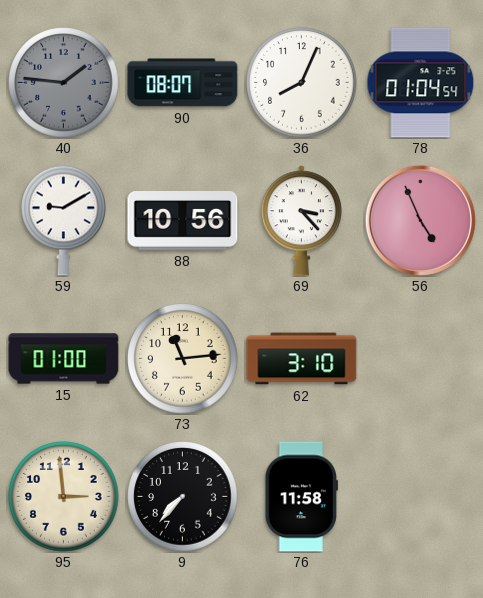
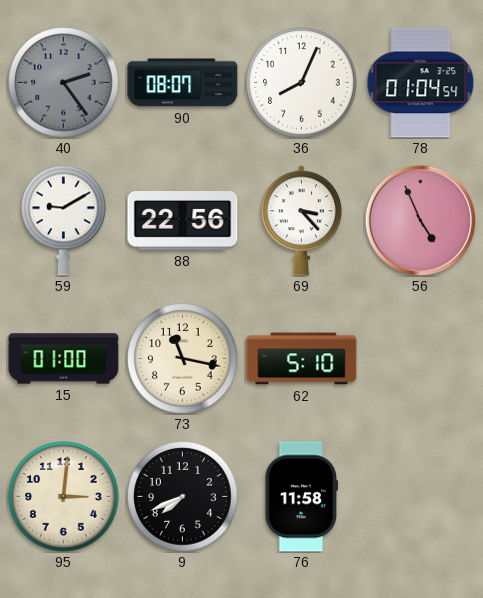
40: 1:46 -> 2:24 (64, 83)
88: 10:56 -> 22:56 (183, 221)
73: 11:14 -> 11:17 (183, 359)
62: 3:10 -> 5:10 (302, 359)
95: 2:59 -> 3:01 (64, 497)
9: 7:37 -> 7:41 (183, 497)
